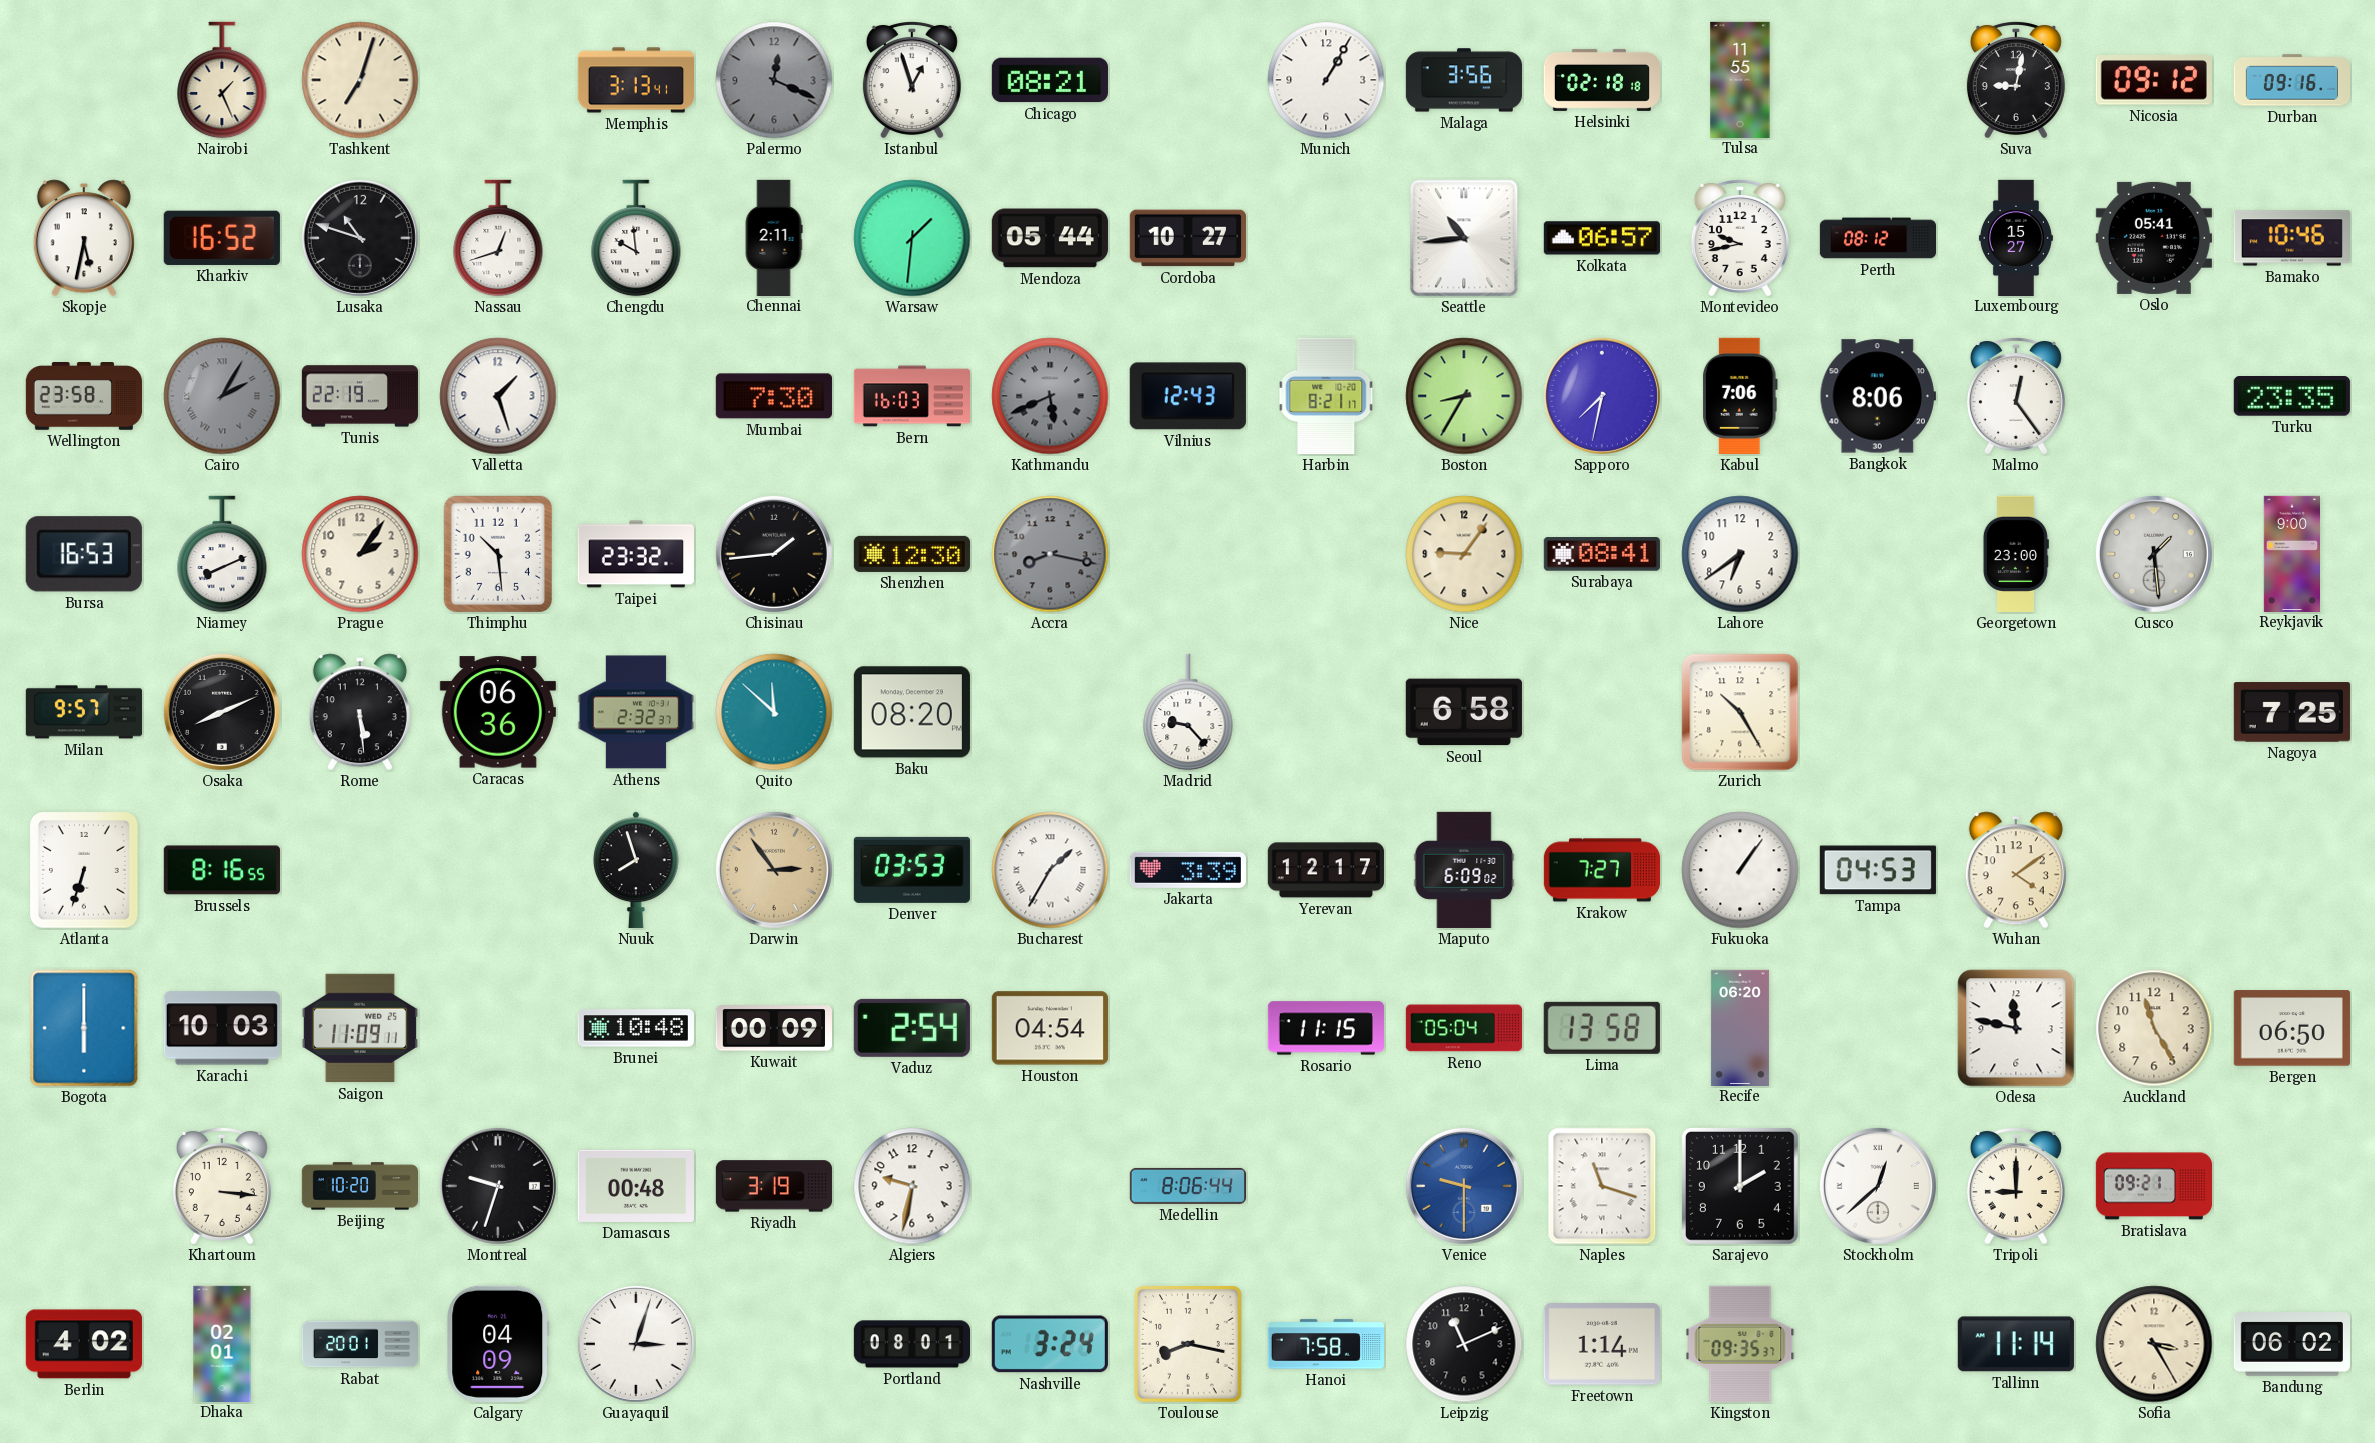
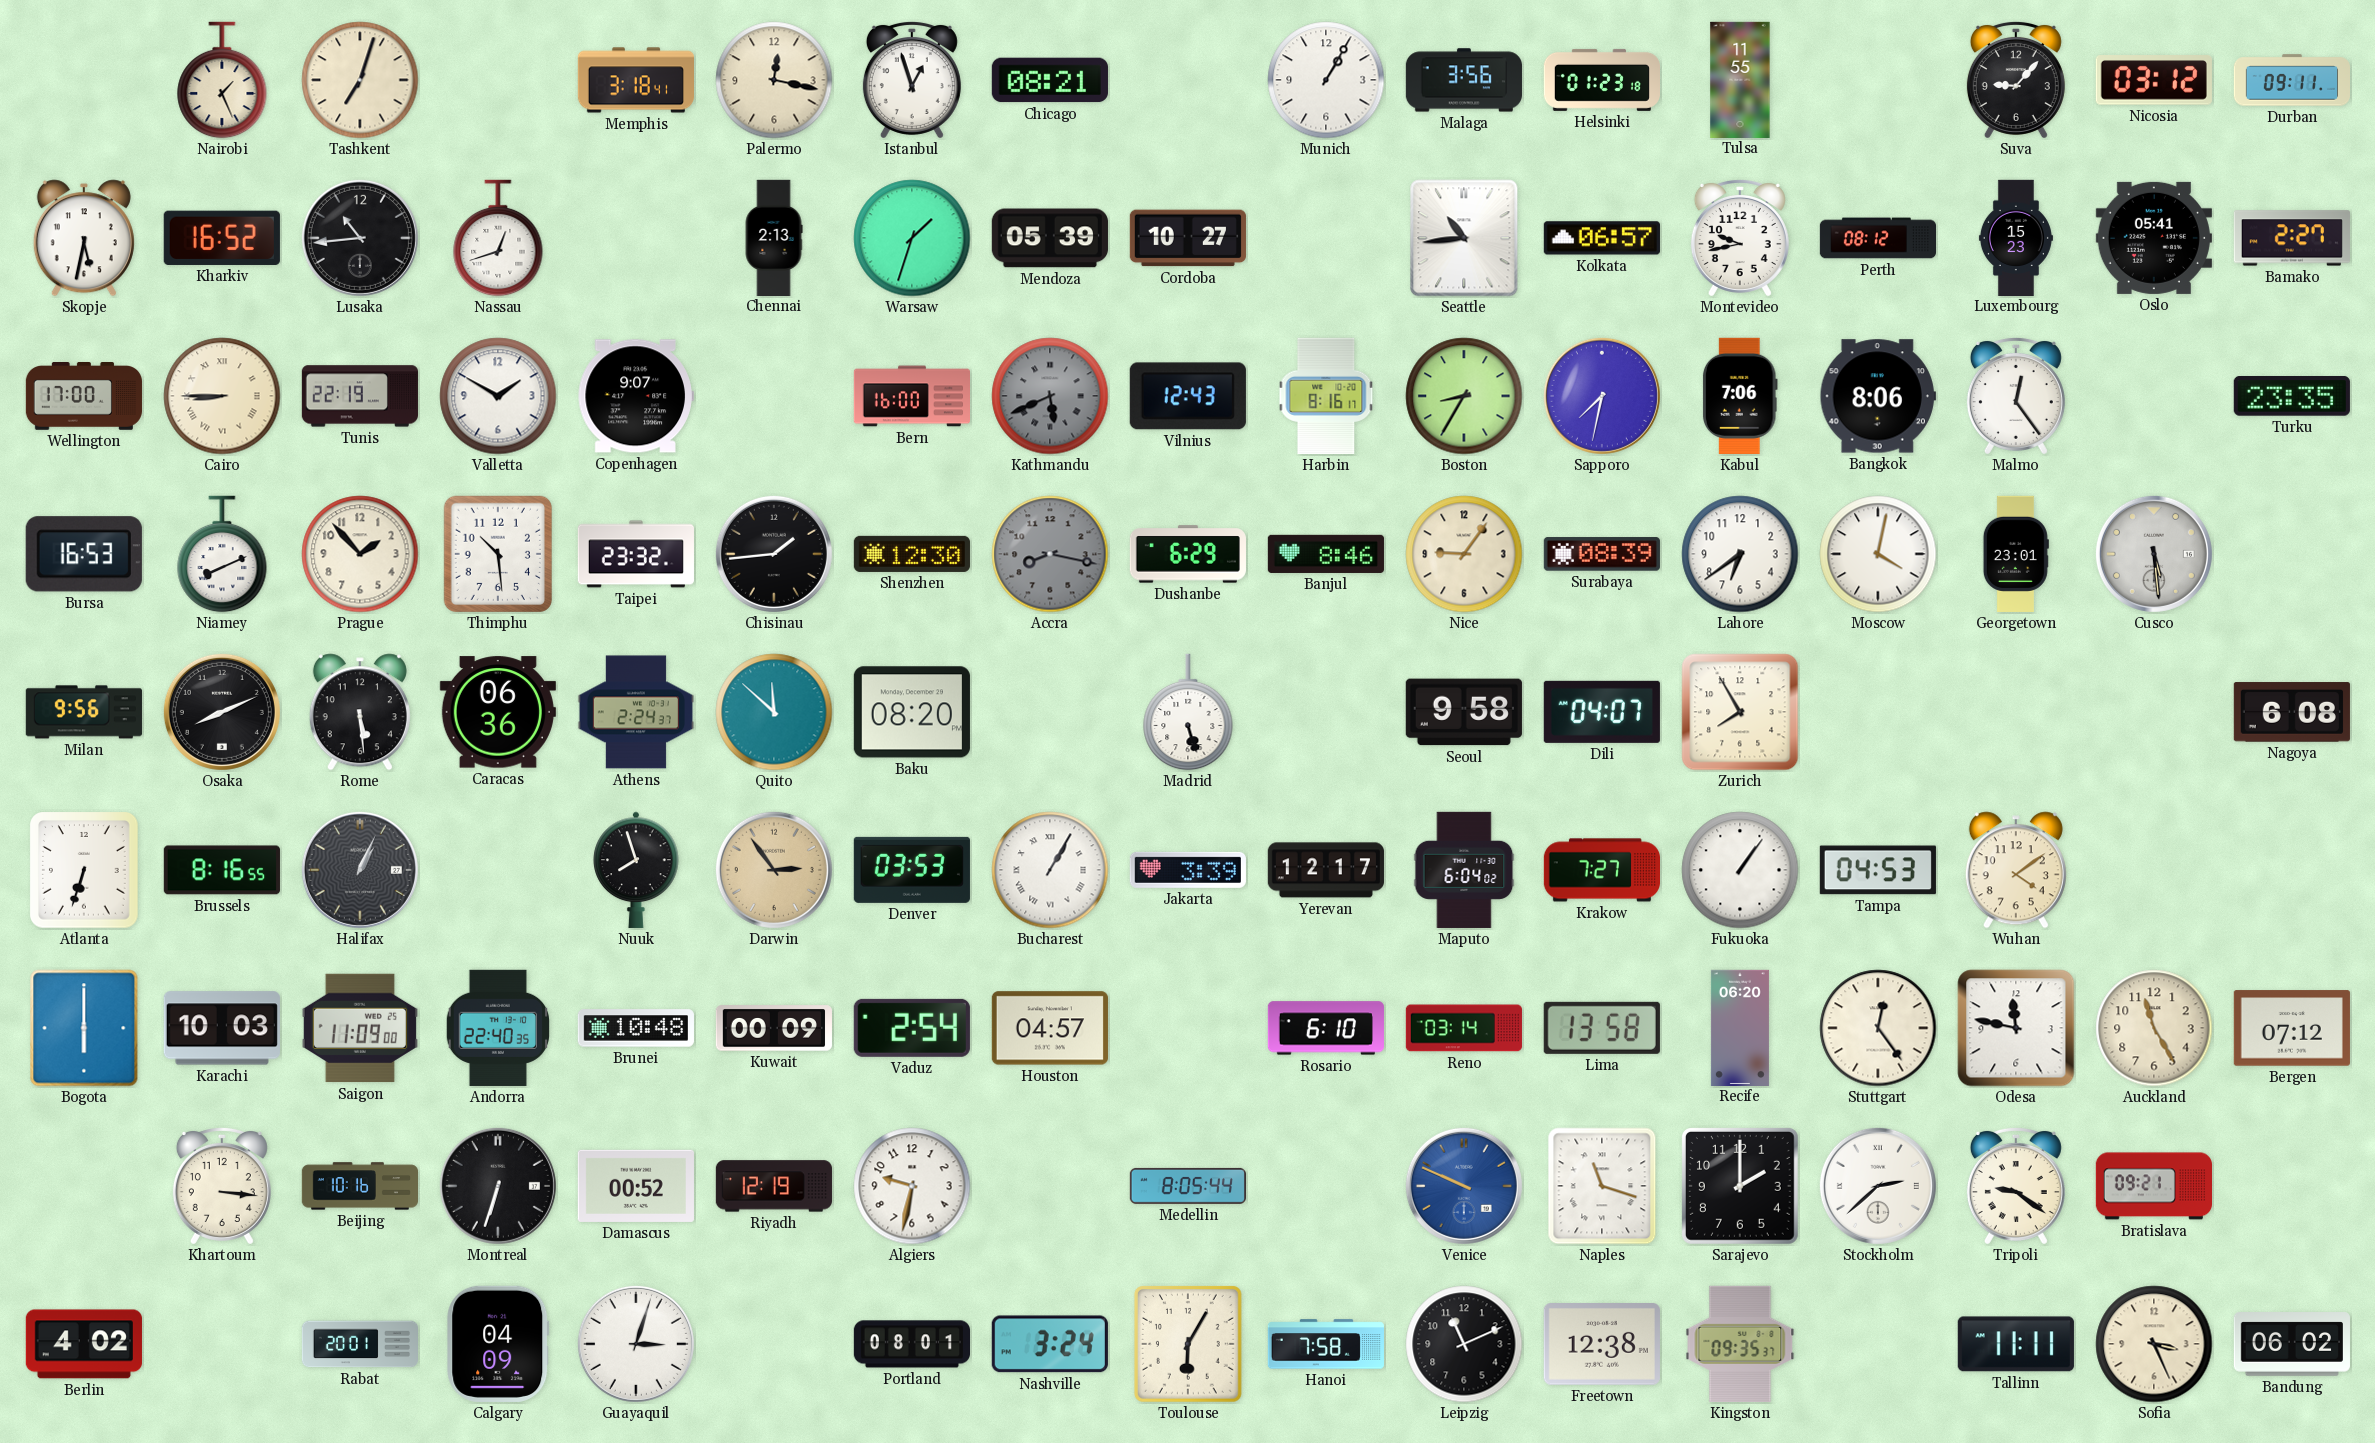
Memphis: 3:13 -> 3:18 (635, 80)
Palermo: 12:19 -> 12:17 (774, 80)
Palermo dial: grey -> cream (774, 80)
Helsinki: 02:18 -> 01:23 (1601, 80)
Suva: 9:02 -> 9:07 (2016, 79)
Nicosia: 09:12 -> 03:12 (2154, 80)
Durban: 09:16 -> 09:11 (2291, 80)
Lusaka: 10:48 -> 10:44 (360, 238)
Chengdu: 9:59 -> none (636, 238)
Chennai: 2:11 -> 2:13 (774, 237)
Warsaw: 1:31 -> 1:33 (912, 238)
Mendoza: 05:44 -> 05:39 (1050, 238)
Luxembourg: 15:27 -> 15:23 (2016, 237)
Bamako: 10:46 -> 2:27 (2292, 238)
Wellington: 23:58 -> 17:00 (84, 397)
Cairo: 2:05 -> 8:45 (222, 396)
Cairo dial: grey -> cream (222, 396)
Valletta: 1:27 -> 1:50 (498, 396)
Copenhagen: none -> 9:07 (636, 396)
Mumbai: 7:30 -> none (774, 396)
Bern: 16:03 -> 16:00 (911, 396)
Harbin: 8:21 -> 8:16 (1326, 396)
Prague: 2:06 -> 1:53 (360, 554)
Dushanbe: none -> 6:29 (1188, 554)
Banjul: none -> 8:46 (1326, 554)
Surabaya: 08:41 -> 08:39 (1602, 554)
Moscow: none -> 4:02 (1878, 554)
Georgetown: 23:00 -> 23:01 (2016, 554)
Cusco: 1:29 -> 5:29 (2154, 554)
Reykjavik: 9:00 -> none (2292, 553)
Milan: 9:57 -> 9:56 (84, 712)
Athens: 2:32 -> 2:24 (636, 712)
Madrid: 9:23 -> 5:27 (1188, 712)
Seoul: 6:58 -> 9:58 (1464, 712)
Dili: none -> 04:07 (1602, 712)
Zurich: 10:25 -> 7:55 (1740, 712)
Nagoya: 7:25 -> 6:08 (2292, 712)
Halifax: none -> 1:04 (360, 870)
Bucharest: 1:35 -> 1:05 (1050, 870)
Maputo: 6:09 -> 6:04 (1464, 870)
Saigon: 11:09:11 -> 11:09:00 (360, 1028)
Andorra: none -> 22:40 (497, 1028)
Houston: 04:54 -> 04:57 (1050, 1028)
Rosario: 11:15 -> 6:10 (1326, 1028)
Reno: 05:04 -> 03:14 (1464, 1028)
Stuttgart: none -> 12:24 (1878, 1028)
Bergen: 06:50 -> 07:12 (2292, 1028)
Beijing: 10:20 -> 10:16 (359, 1186)
Montreal: 9:33 -> 6:33 (498, 1186)
Damascus: 00:48 -> 00:52 (636, 1186)
Riyadh: 3:19 -> 12:19 (774, 1186)
Medellin: 8:06 -> 8:05 (1188, 1186)
Venice: 9:30 -> 9:49 (1464, 1186)
Stockholm: 12:38 -> 2:38 (1878, 1186)
Tripoli: 9:00 -> 9:21 (2016, 1185)
Dhaka: 02:01 -> none (222, 1343)
Toulouse: 8:17 -> 6:05 (1188, 1345)
Freetown: 1:14 -> 12:38 (1602, 1345)
Tallinn: 11:14 -> 11:11 (2016, 1344)
Sofia: 3:25 -> 3:26 (2154, 1344)
